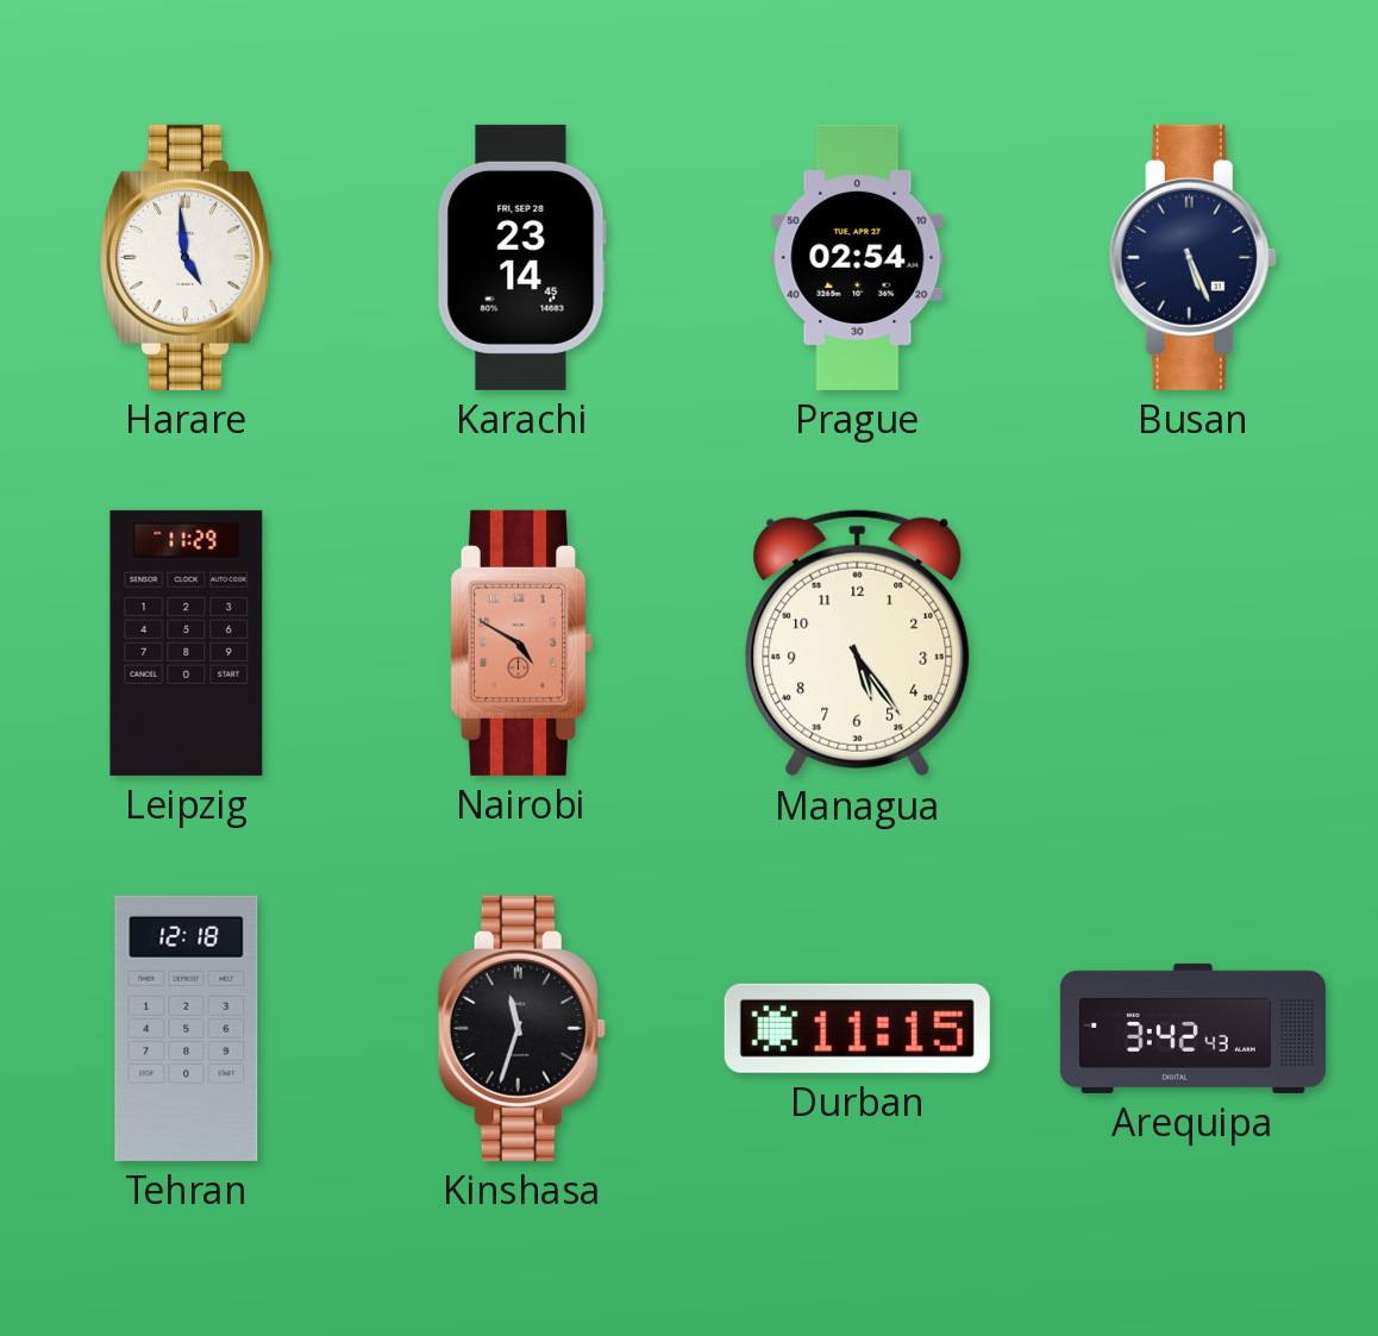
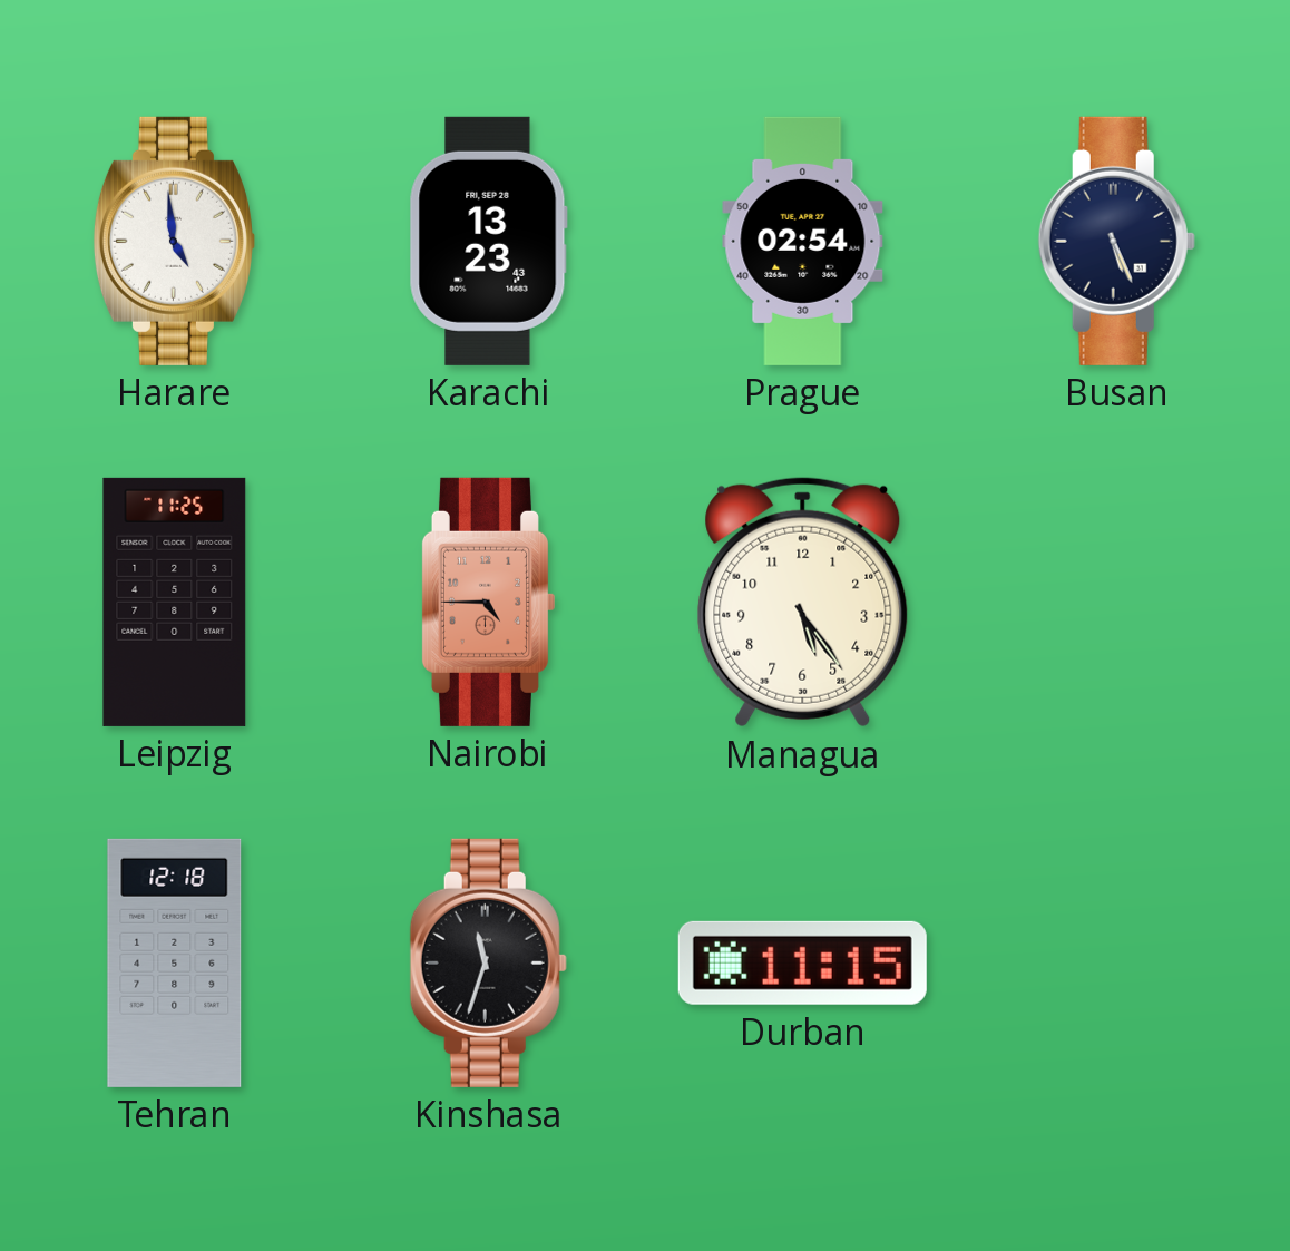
Karachi: 23:14 -> 13:23 (488, 241)
Leipzig: 11:29 -> 11:25 (175, 602)
Nairobi: 4:50 -> 4:45 (488, 602)
Arequipa: 3:42 -> none (1192, 1028)
